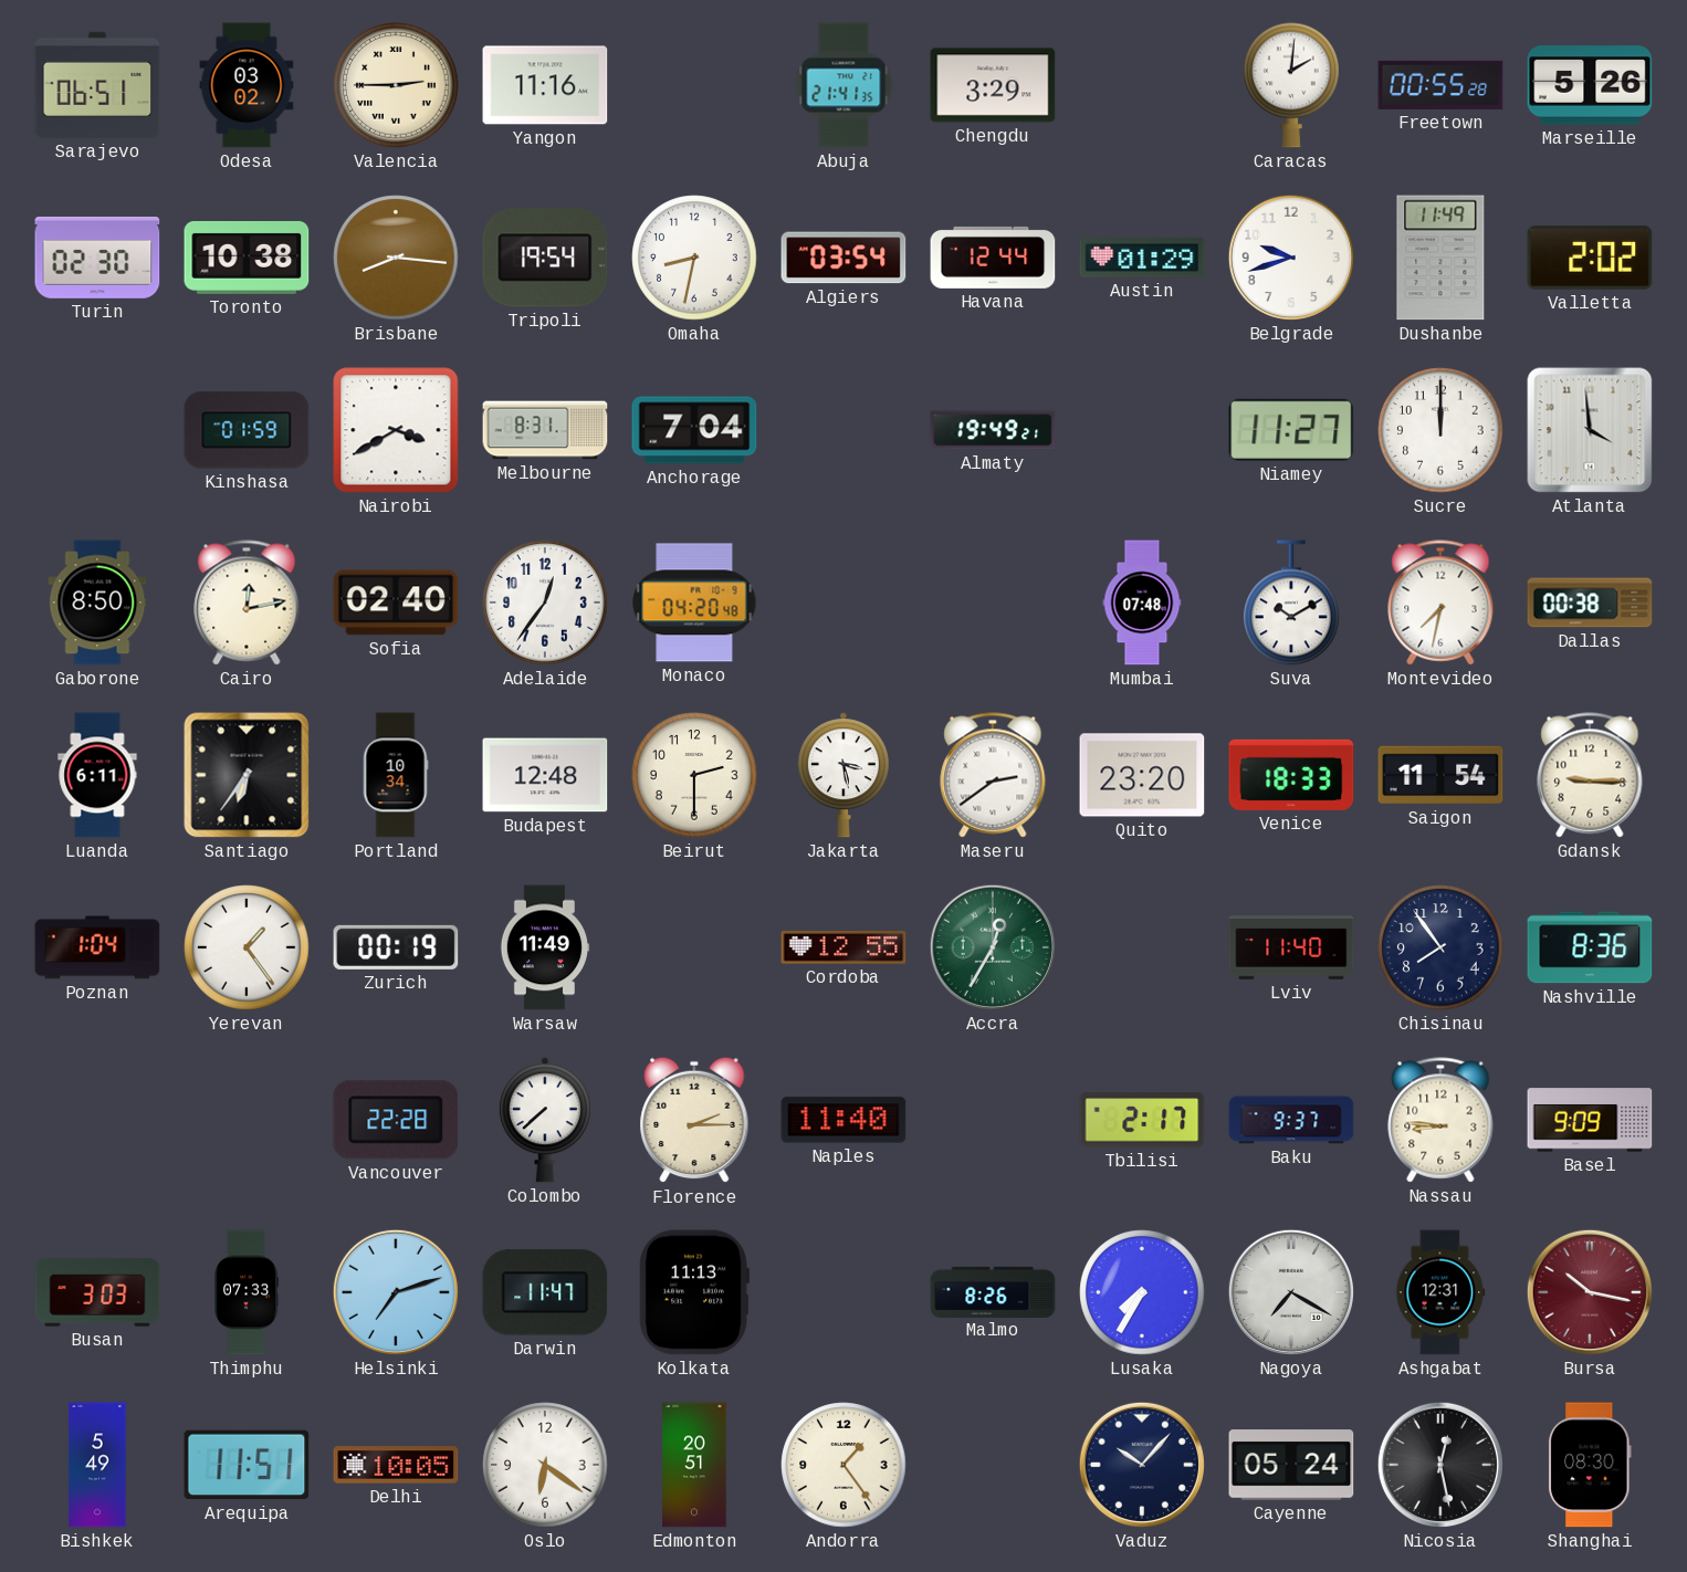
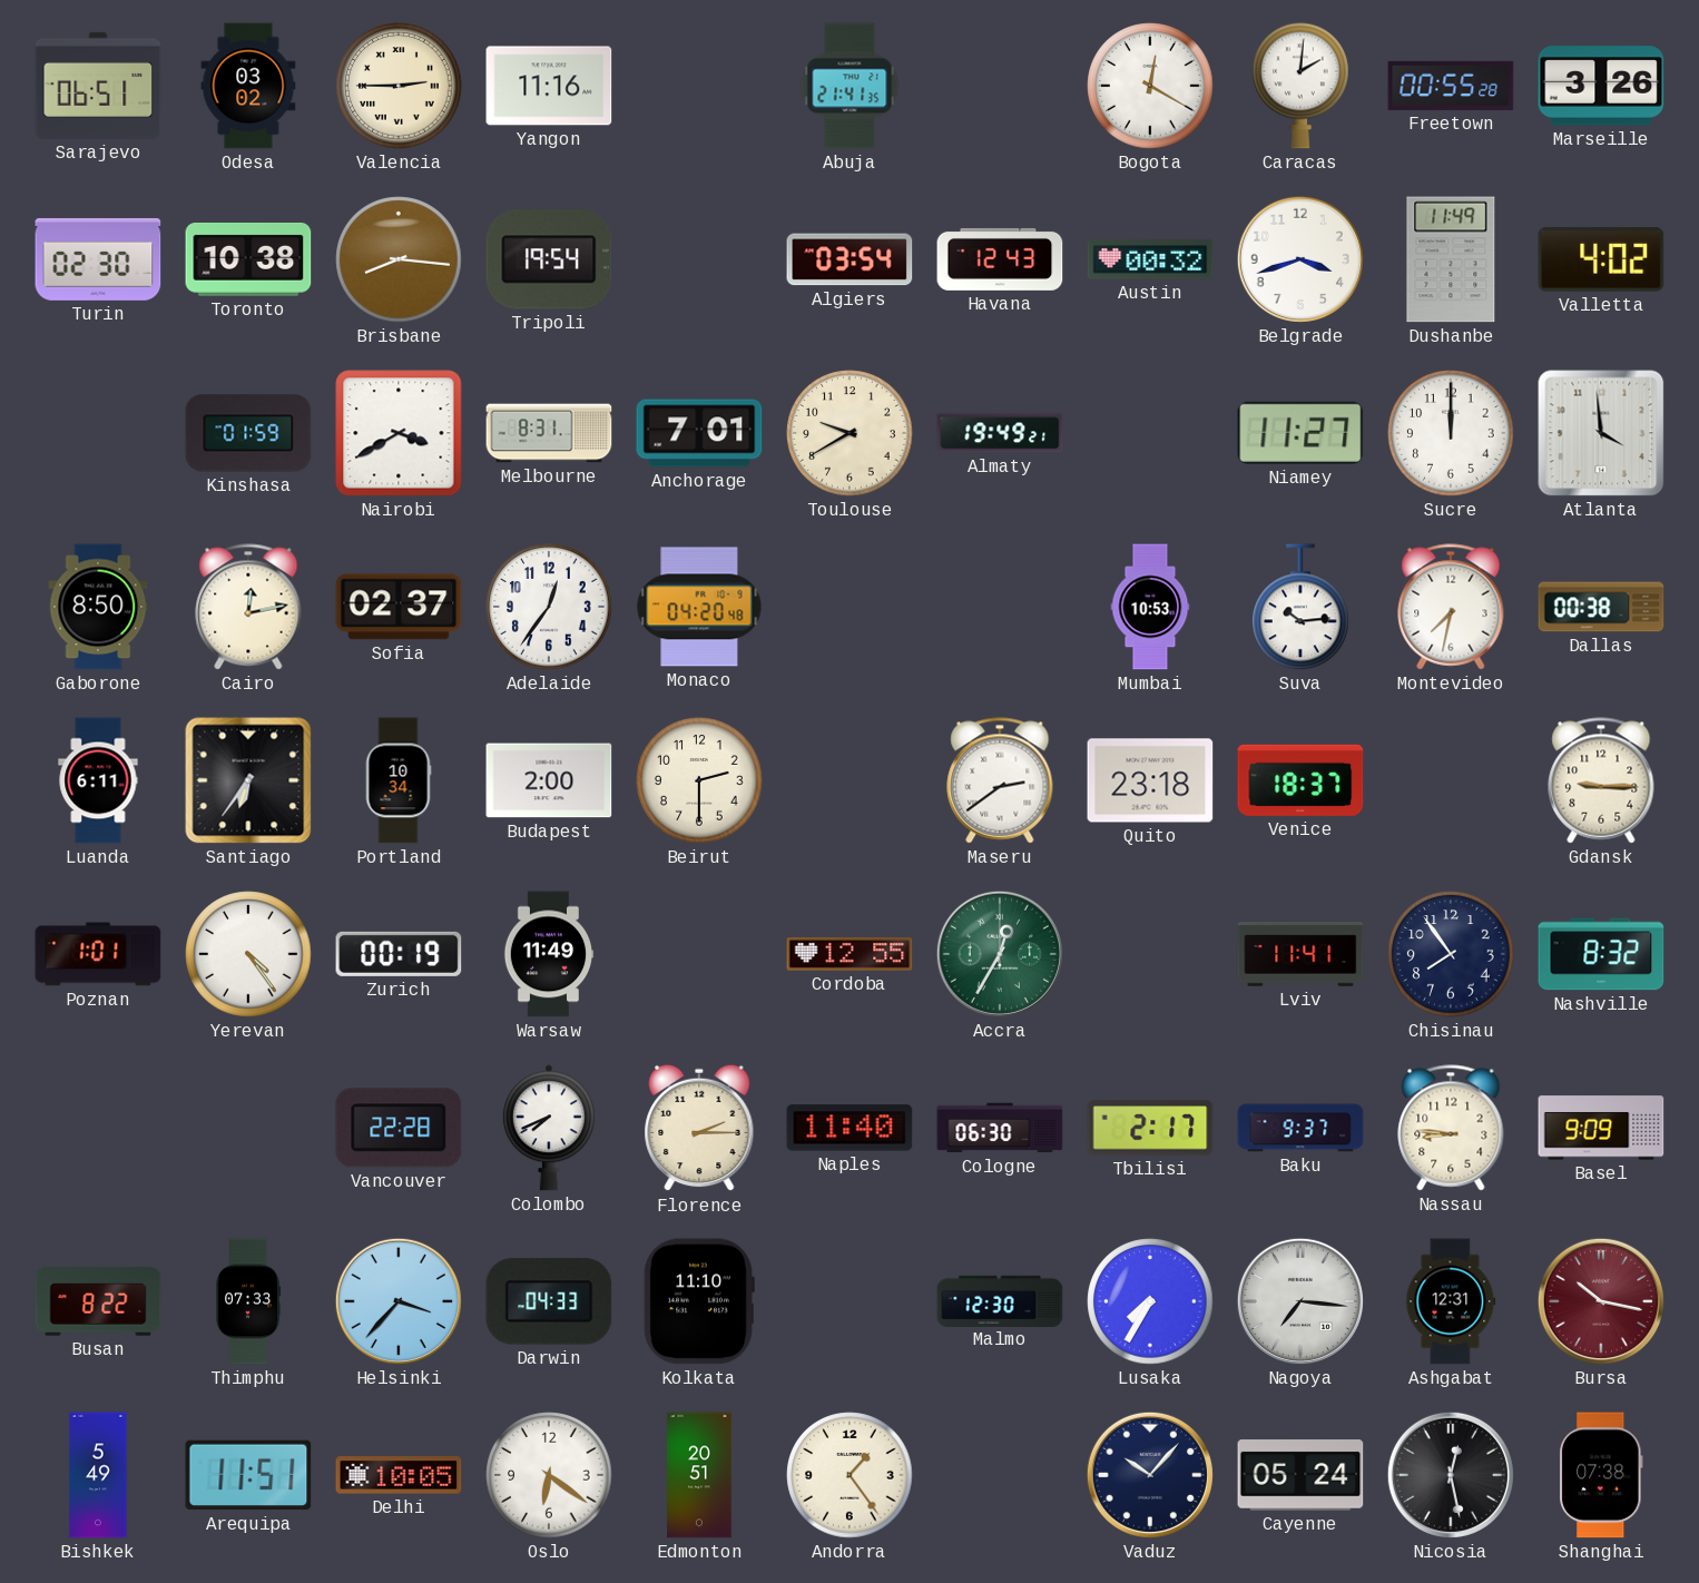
Chengdu: 3:29 -> none (993, 85)
Bogota: none -> 12:20 (1150, 86)
Marseille: 5:26 -> 3:26 (1601, 86)
Omaha: 8:32 -> none (694, 258)
Havana: 12:44 -> 12:43 (1000, 259)
Austin: 01:29 -> 00:32 (1150, 259)
Belgrade: 9:42 -> 3:42 (1300, 259)
Valletta: 2:02 -> 4:02 (1601, 259)
Anchorage: 7:04 -> 7:01 (699, 433)
Toulouse: none -> 9:40 (849, 433)
Sofia: 02:40 -> 02:37 (399, 607)
Mumbai: 07:48 -> 10:53 (1150, 607)
Suva: 10:10 -> 10:14 (1300, 607)
Budapest: 12:48 -> 2:00 (549, 780)
Jakarta: 3:28 -> none (843, 775)
Quito: 23:20 -> 23:18 (1150, 780)
Venice: 18:33 -> 18:37 (1300, 780)
Saigon: 11:54 -> none (1440, 775)
Poznan: 1:04 -> 1:01 (98, 954)
Yerevan: 1:24 -> 4:24 (248, 954)
Lviv: 11:40 -> 11:41 (1300, 954)
Nashville: 8:36 -> 8:32 (1601, 954)
Colombo: 7:38 -> 7:41 (549, 1128)
Cologne: none -> 06:30 (1000, 1128)
Busan: 3:03 -> 8:22 (98, 1301)
Helsinki: 7:12 -> 3:37 (399, 1301)
Darwin: 11:47 -> 04:33 (549, 1301)
Kolkata: 11:13 -> 11:10 (699, 1301)
Malmo: 8:26 -> 12:30 (1000, 1300)
Nagoya: 7:20 -> 7:16 (1300, 1301)
Shanghai: 08:30 -> 07:38 (1602, 1475)
